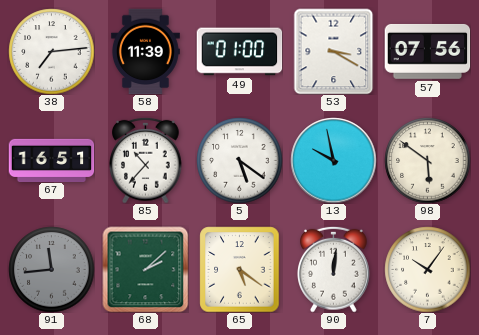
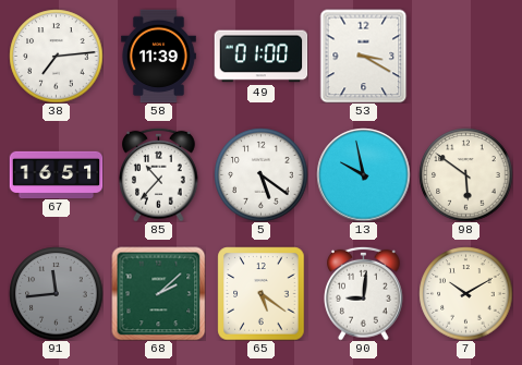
57: 07:56 -> none (427, 51)
90: 12:01 -> 9:01 (364, 293)
7: 10:06 -> 10:10 (465, 293)
